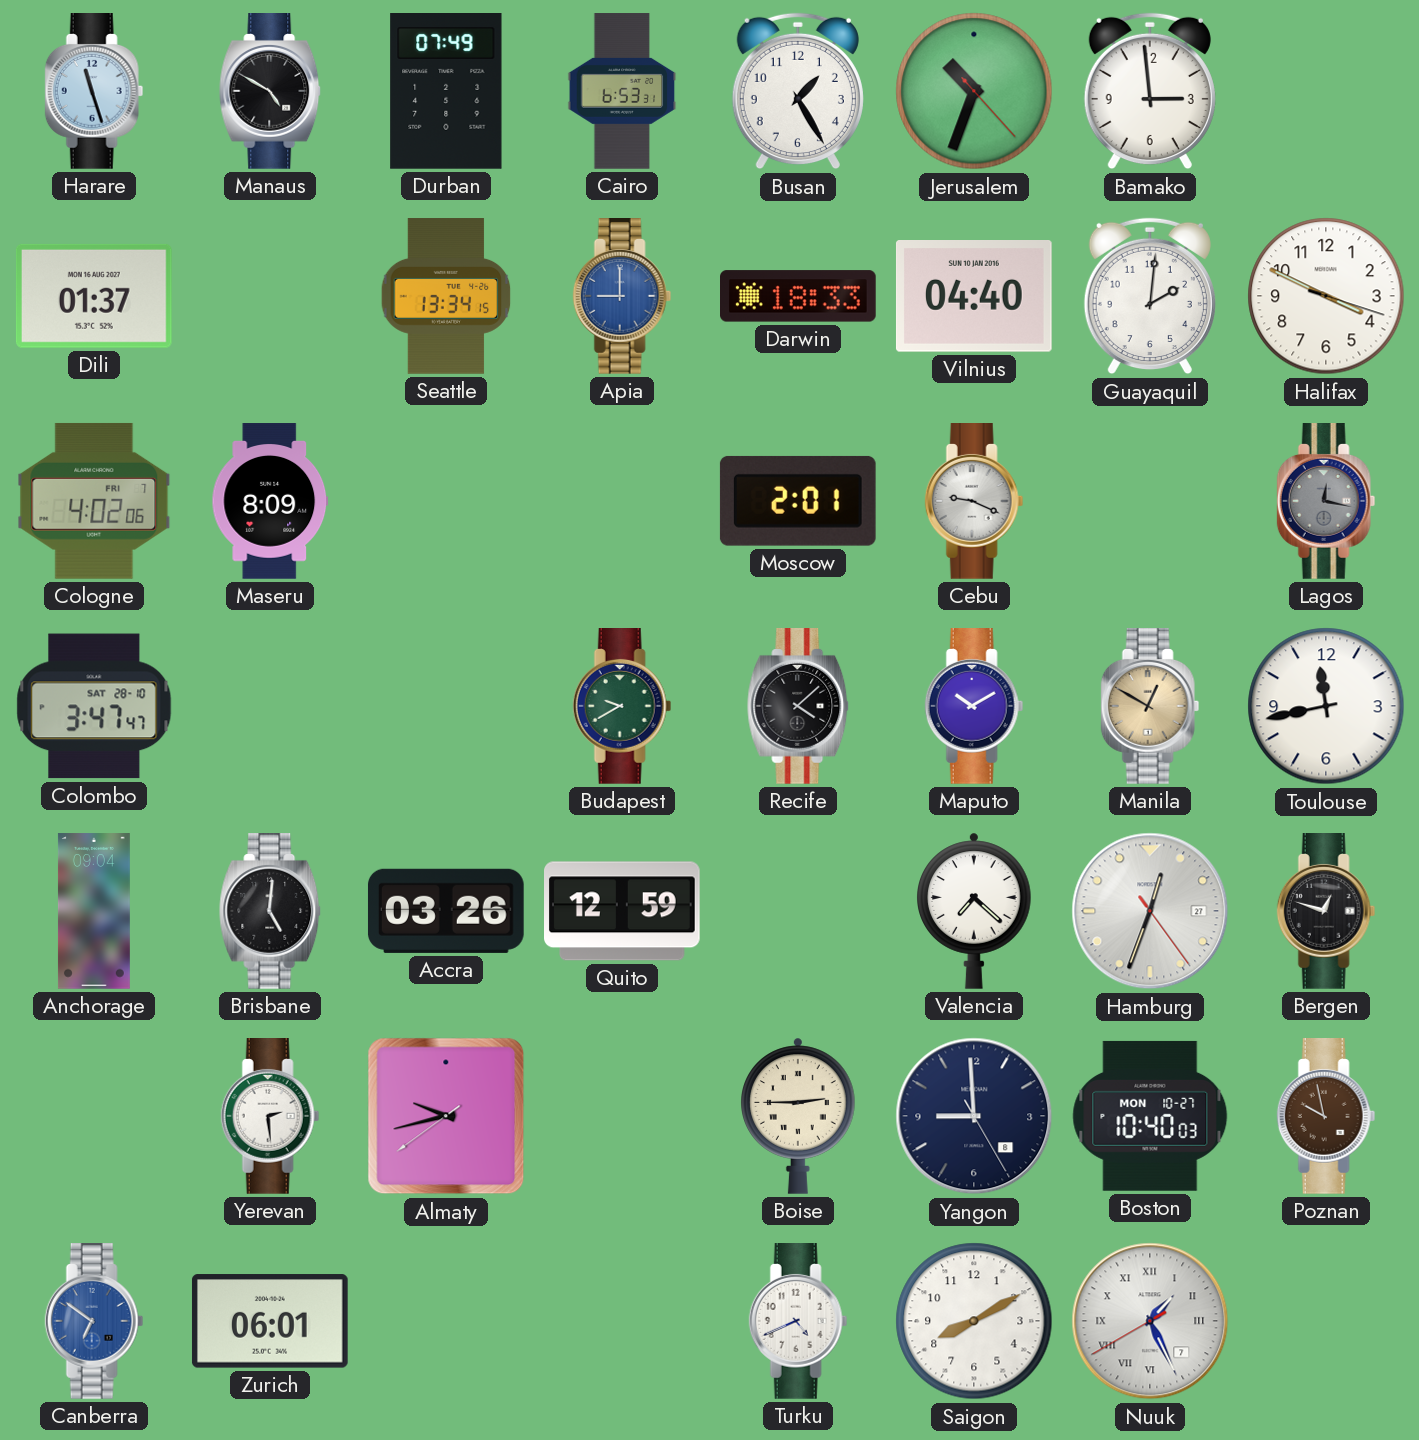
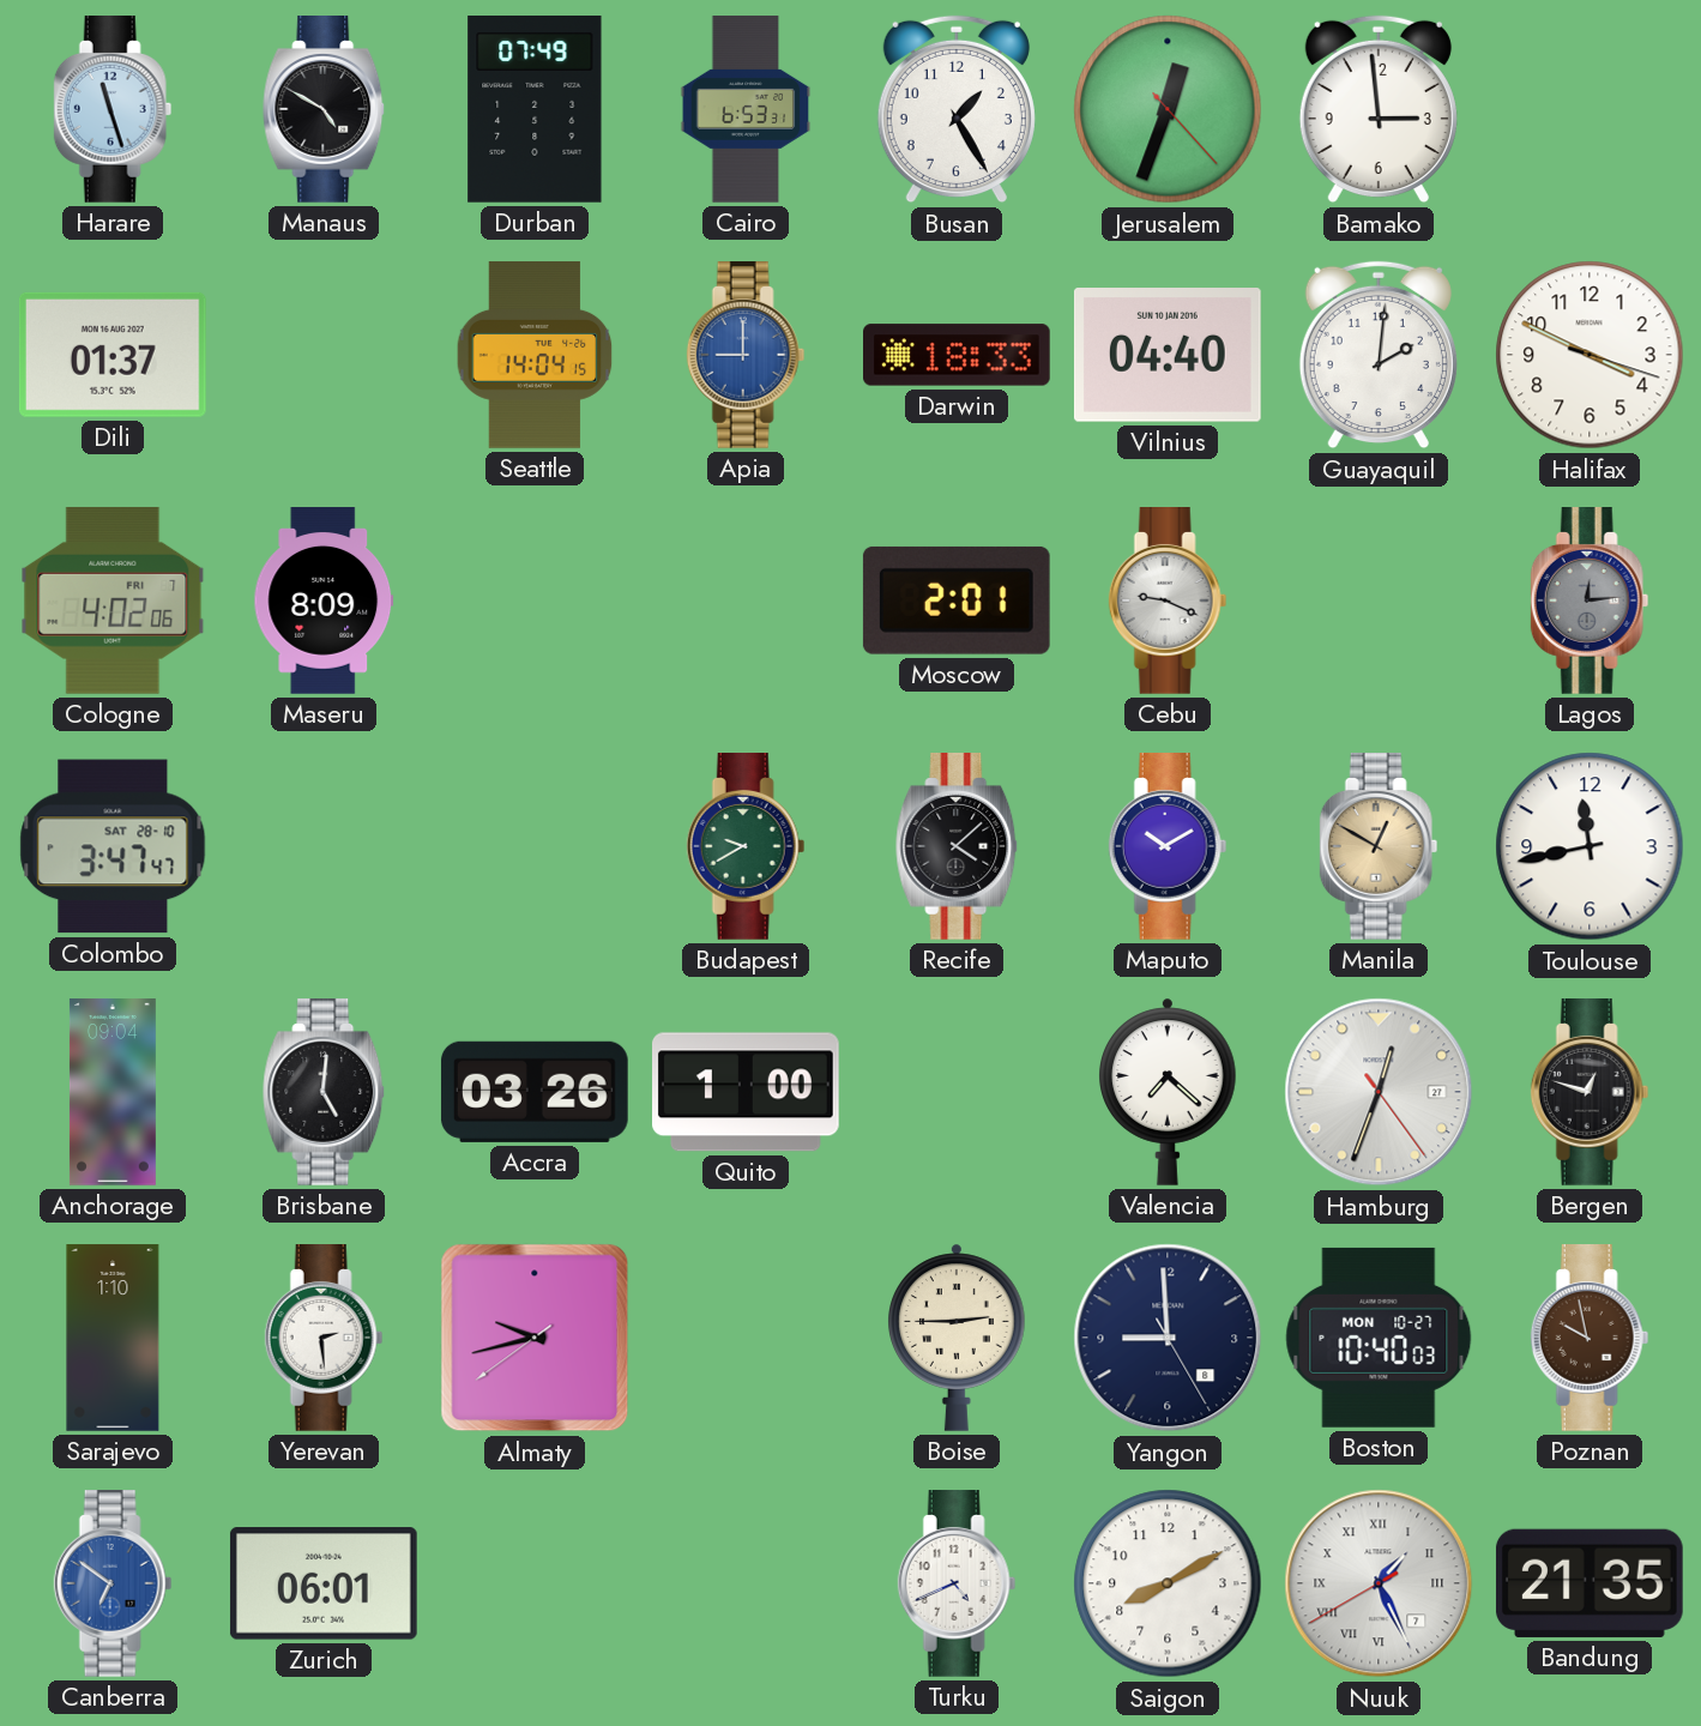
Jerusalem: 10:33 -> 12:33 (1168, 109)
Seattle: 13:34 -> 14:04 (535, 355)
Lagos: 12:17 -> 12:14 (1590, 602)
Quito: 12:59 -> 1:00 (747, 1092)
Sarajevo: none -> 1:10 (113, 1338)
Bandung: none -> 21:35 (1590, 1583)
